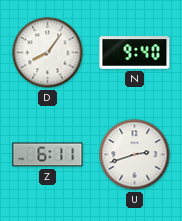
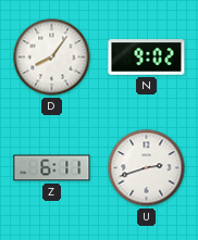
N: 9:40 -> 9:02 (147, 58)
